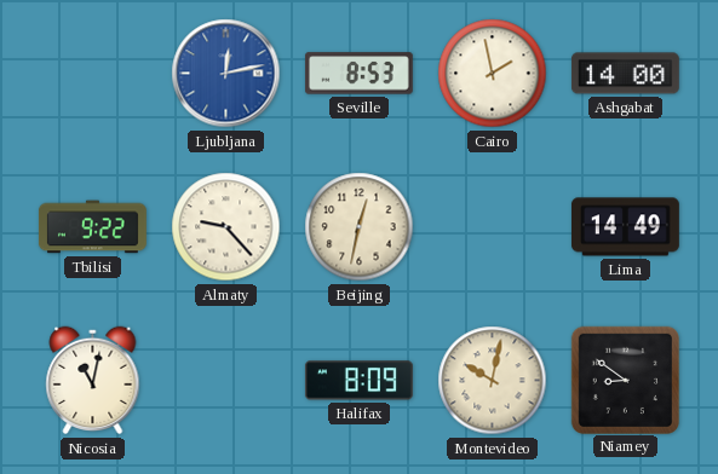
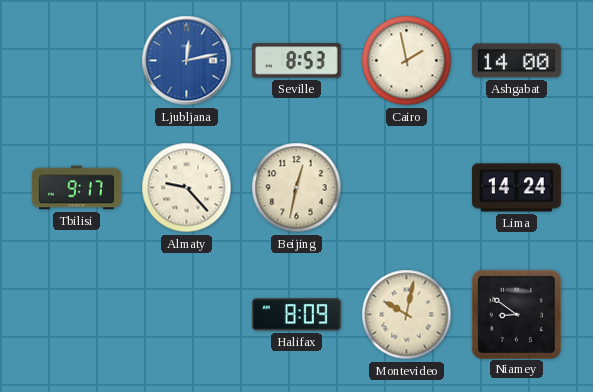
Tbilisi: 9:22 -> 9:17 (76, 188)
Lima: 14:49 -> 14:24 (516, 188)
Nicosia: 11:02 -> none (93, 381)
